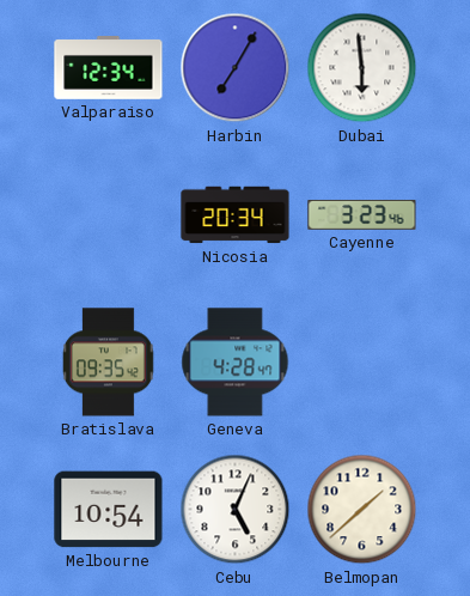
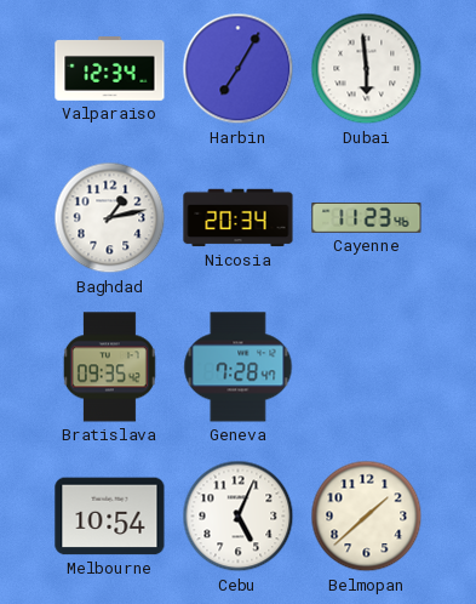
Baghdad: none -> 1:13 (110, 218)
Cayenne: 3:23 -> 11:23 (367, 217)
Geneva: 4:28 -> 7:28 (239, 367)
